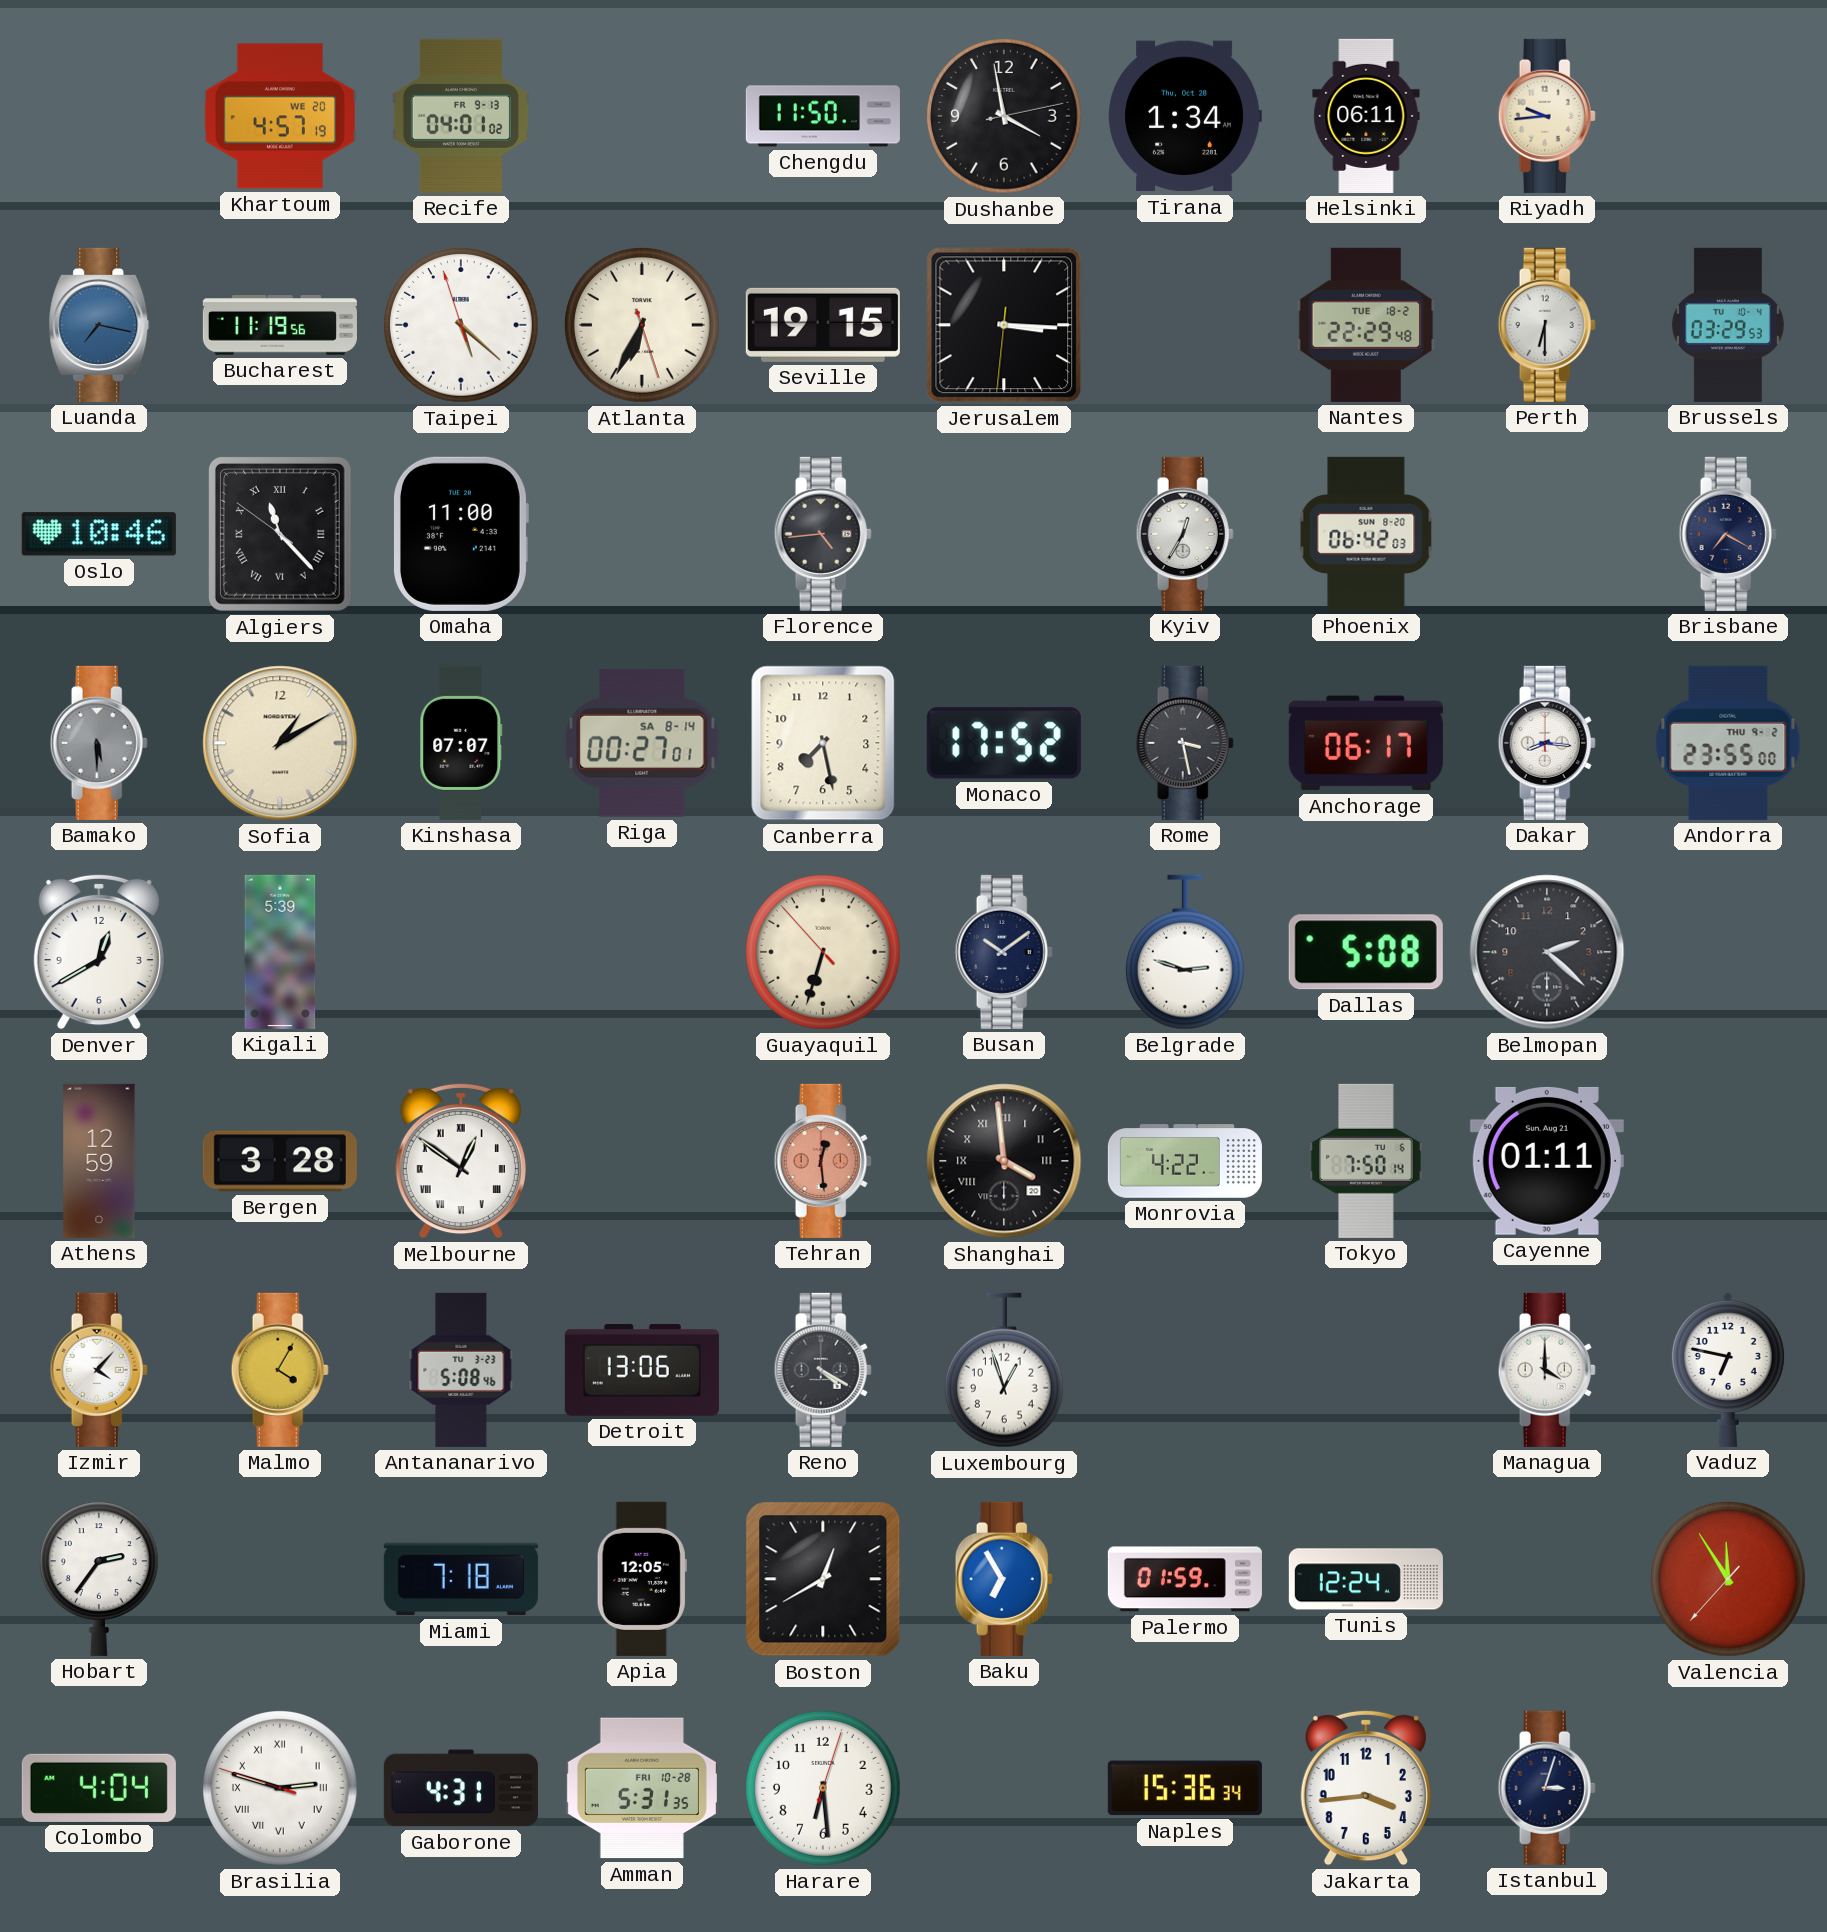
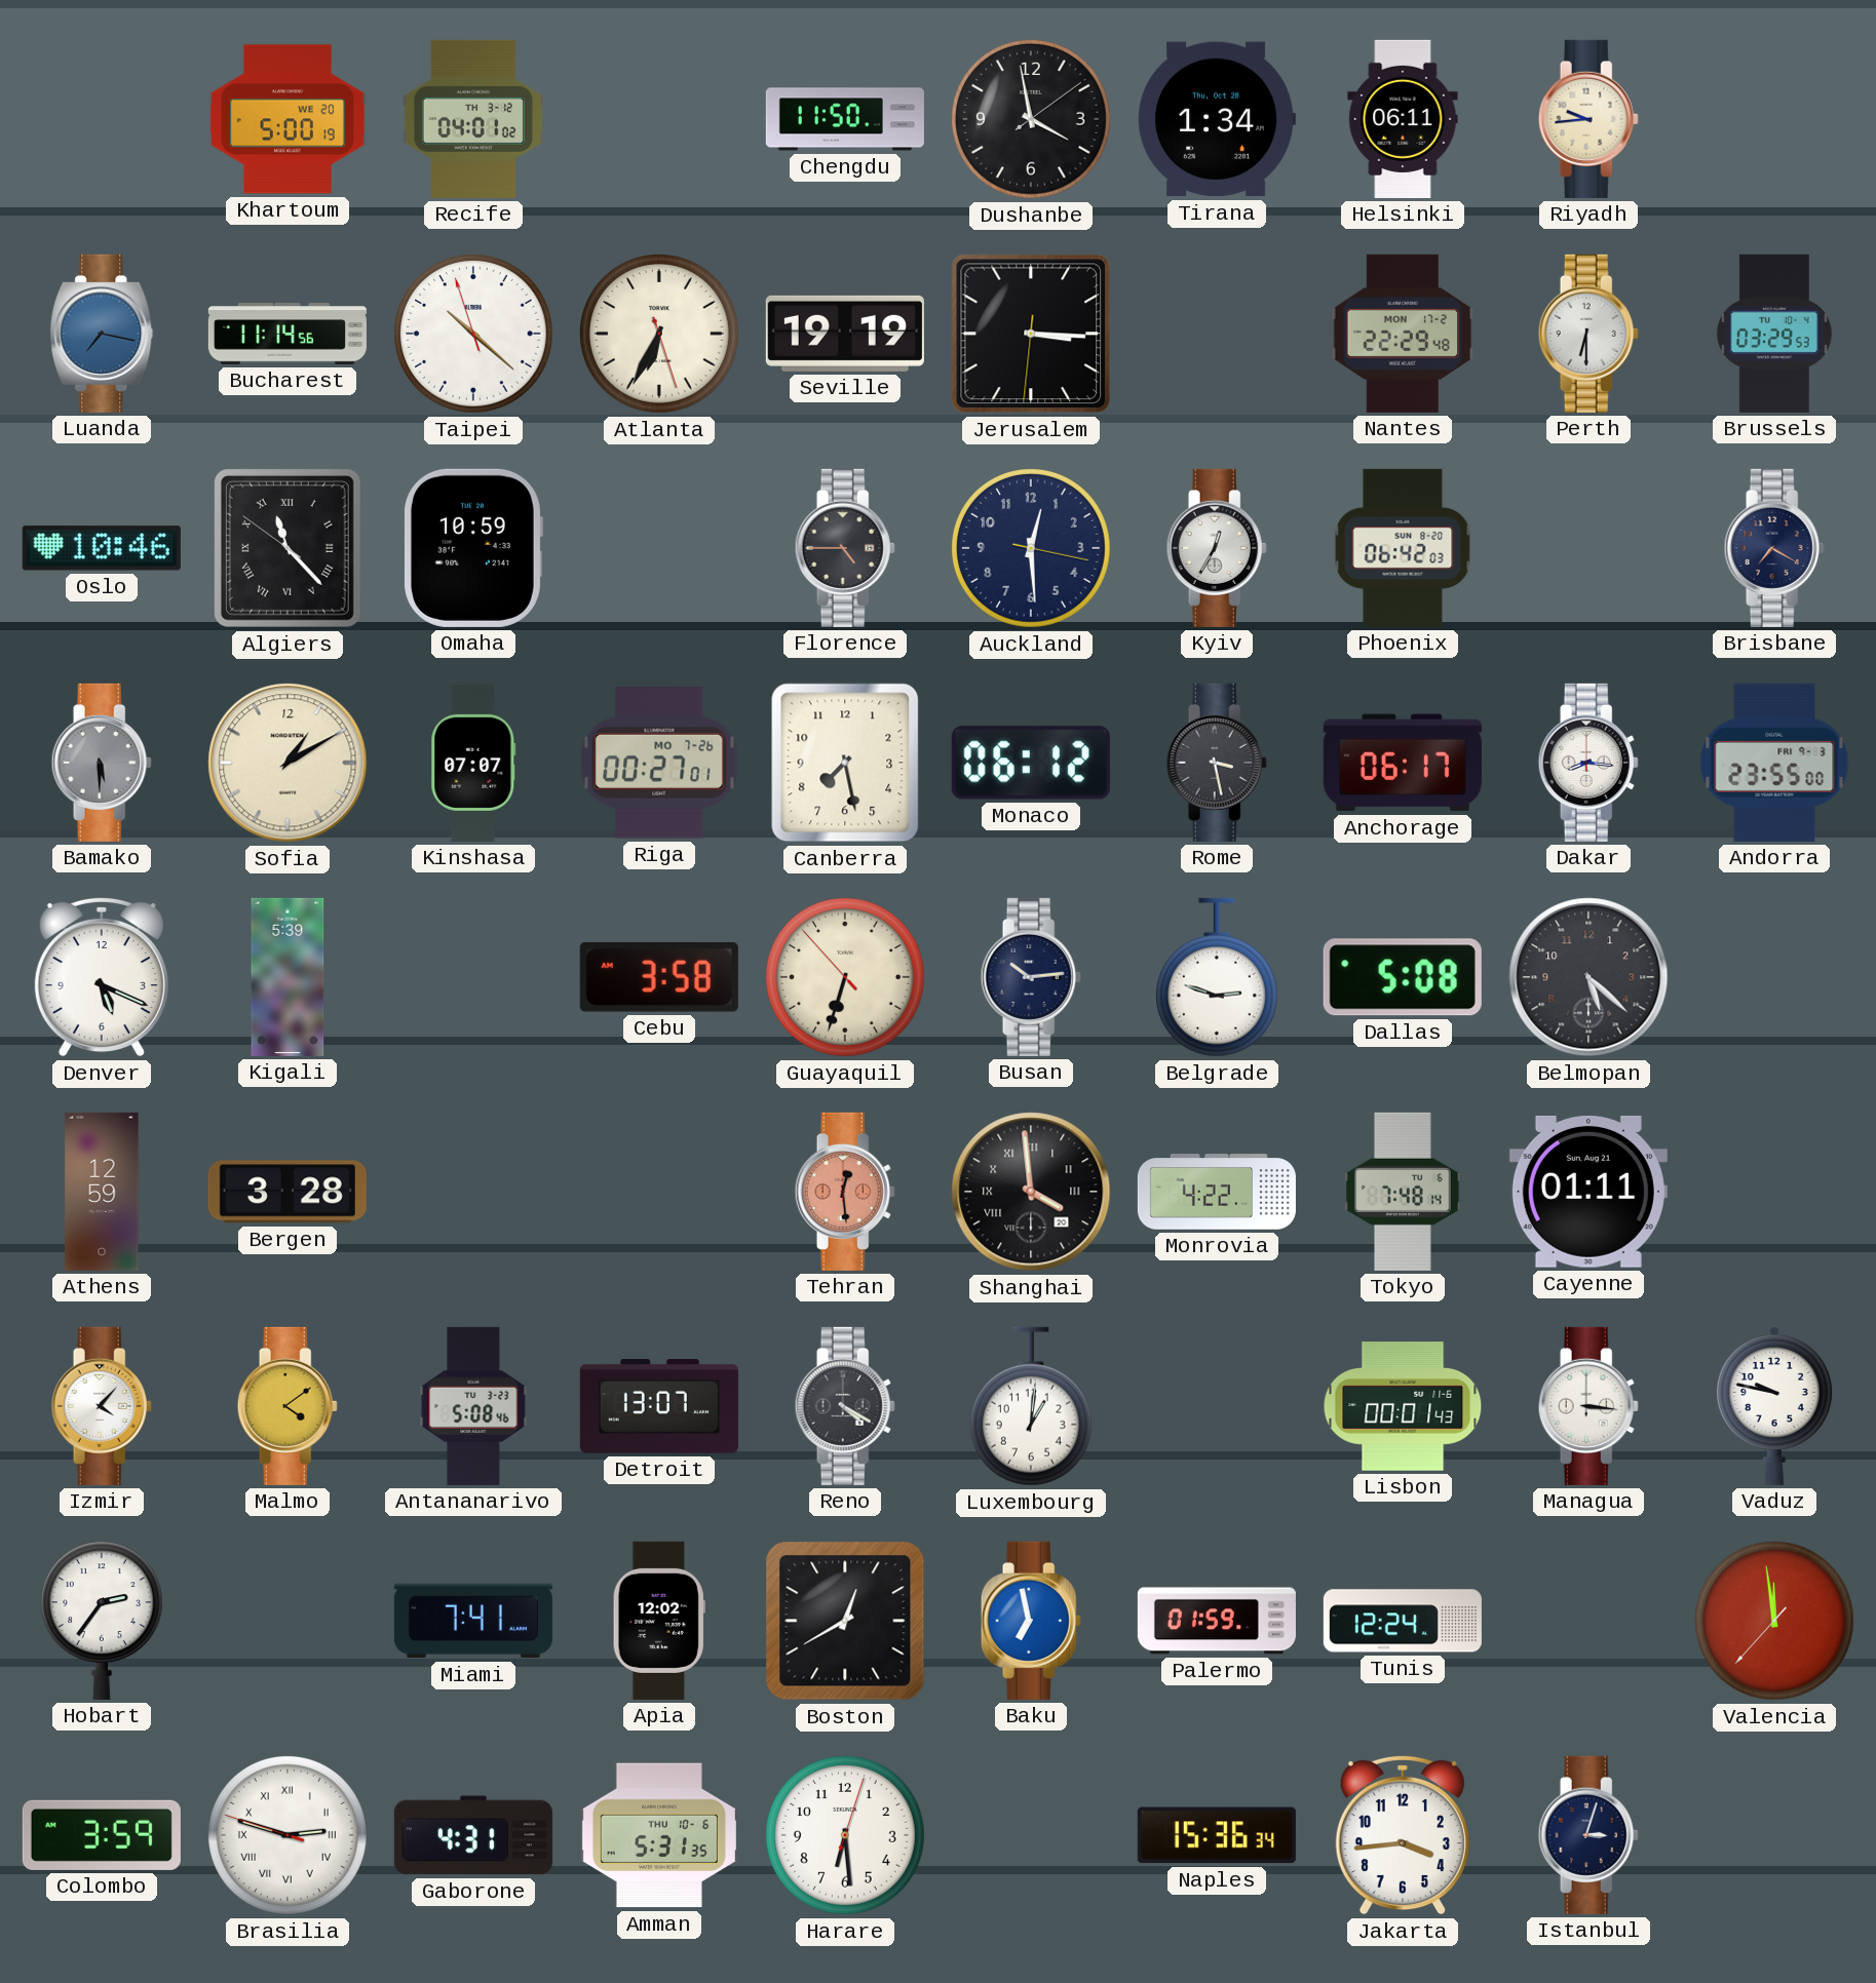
Khartoum: 4:57 -> 5:00 (288, 119)
Recife date: FR 9-13 -> TH 3-12 (473, 119)
Dushanbe: 3:58:13 -> 3:58:09 (1032, 120)
Bucharest: 11:19 -> 11:14 (288, 334)
Taipei: 5:21 -> 10:21 (474, 335)
Seville: 19:15 -> 19:19 (845, 334)
Nantes date: TUE 18-2 -> MON 17-2 (1403, 334)
Omaha: 11:00 -> 10:59 (473, 548)
Florence: 4:44 -> 4:45 (845, 548)
Auckland: none -> 12:29 (1032, 549)
Riga date: SA 8-14 -> MO 7-26 (659, 764)
Monaco: 17:52 -> 06:12 (1031, 763)
Andorra date: THU 9-2 -> FRI 9-3 (1774, 763)
Denver: 12:40 -> 5:19 (102, 977)
Cebu: none -> 3:58 (659, 977)
Busan: 10:09 -> 10:14 (1031, 977)
Belmopan: 2:22 -> 5:22 (1588, 977)
Melbourne: 12:51 -> none (461, 1161)
Tokyo: 7:50 -> 7:48 (1403, 1192)
Malmo: 4:05 -> 4:09 (288, 1406)
Detroit: 13:06 -> 13:07 (659, 1407)
Luxembourg: 12:57 -> 1:01 (1031, 1406)
Lisbon: none -> 00:01 (1403, 1406)
Managua: 4:00 -> 3:16 (1588, 1406)
Vaduz: 6:47 -> 9:47 (1774, 1405)
Miami: 7:18 -> 7:41 (473, 1621)
Apia: 12:05 -> 12:02 (659, 1621)
Baku: 6:55 -> 6:58 (1031, 1621)
Valencia: 11:54 -> 11:58 (1775, 1622)
Colombo: 4:04 -> 3:59 (102, 1835)
Amman date: FRI 10-28 -> THU 10-6 (659, 1835)
